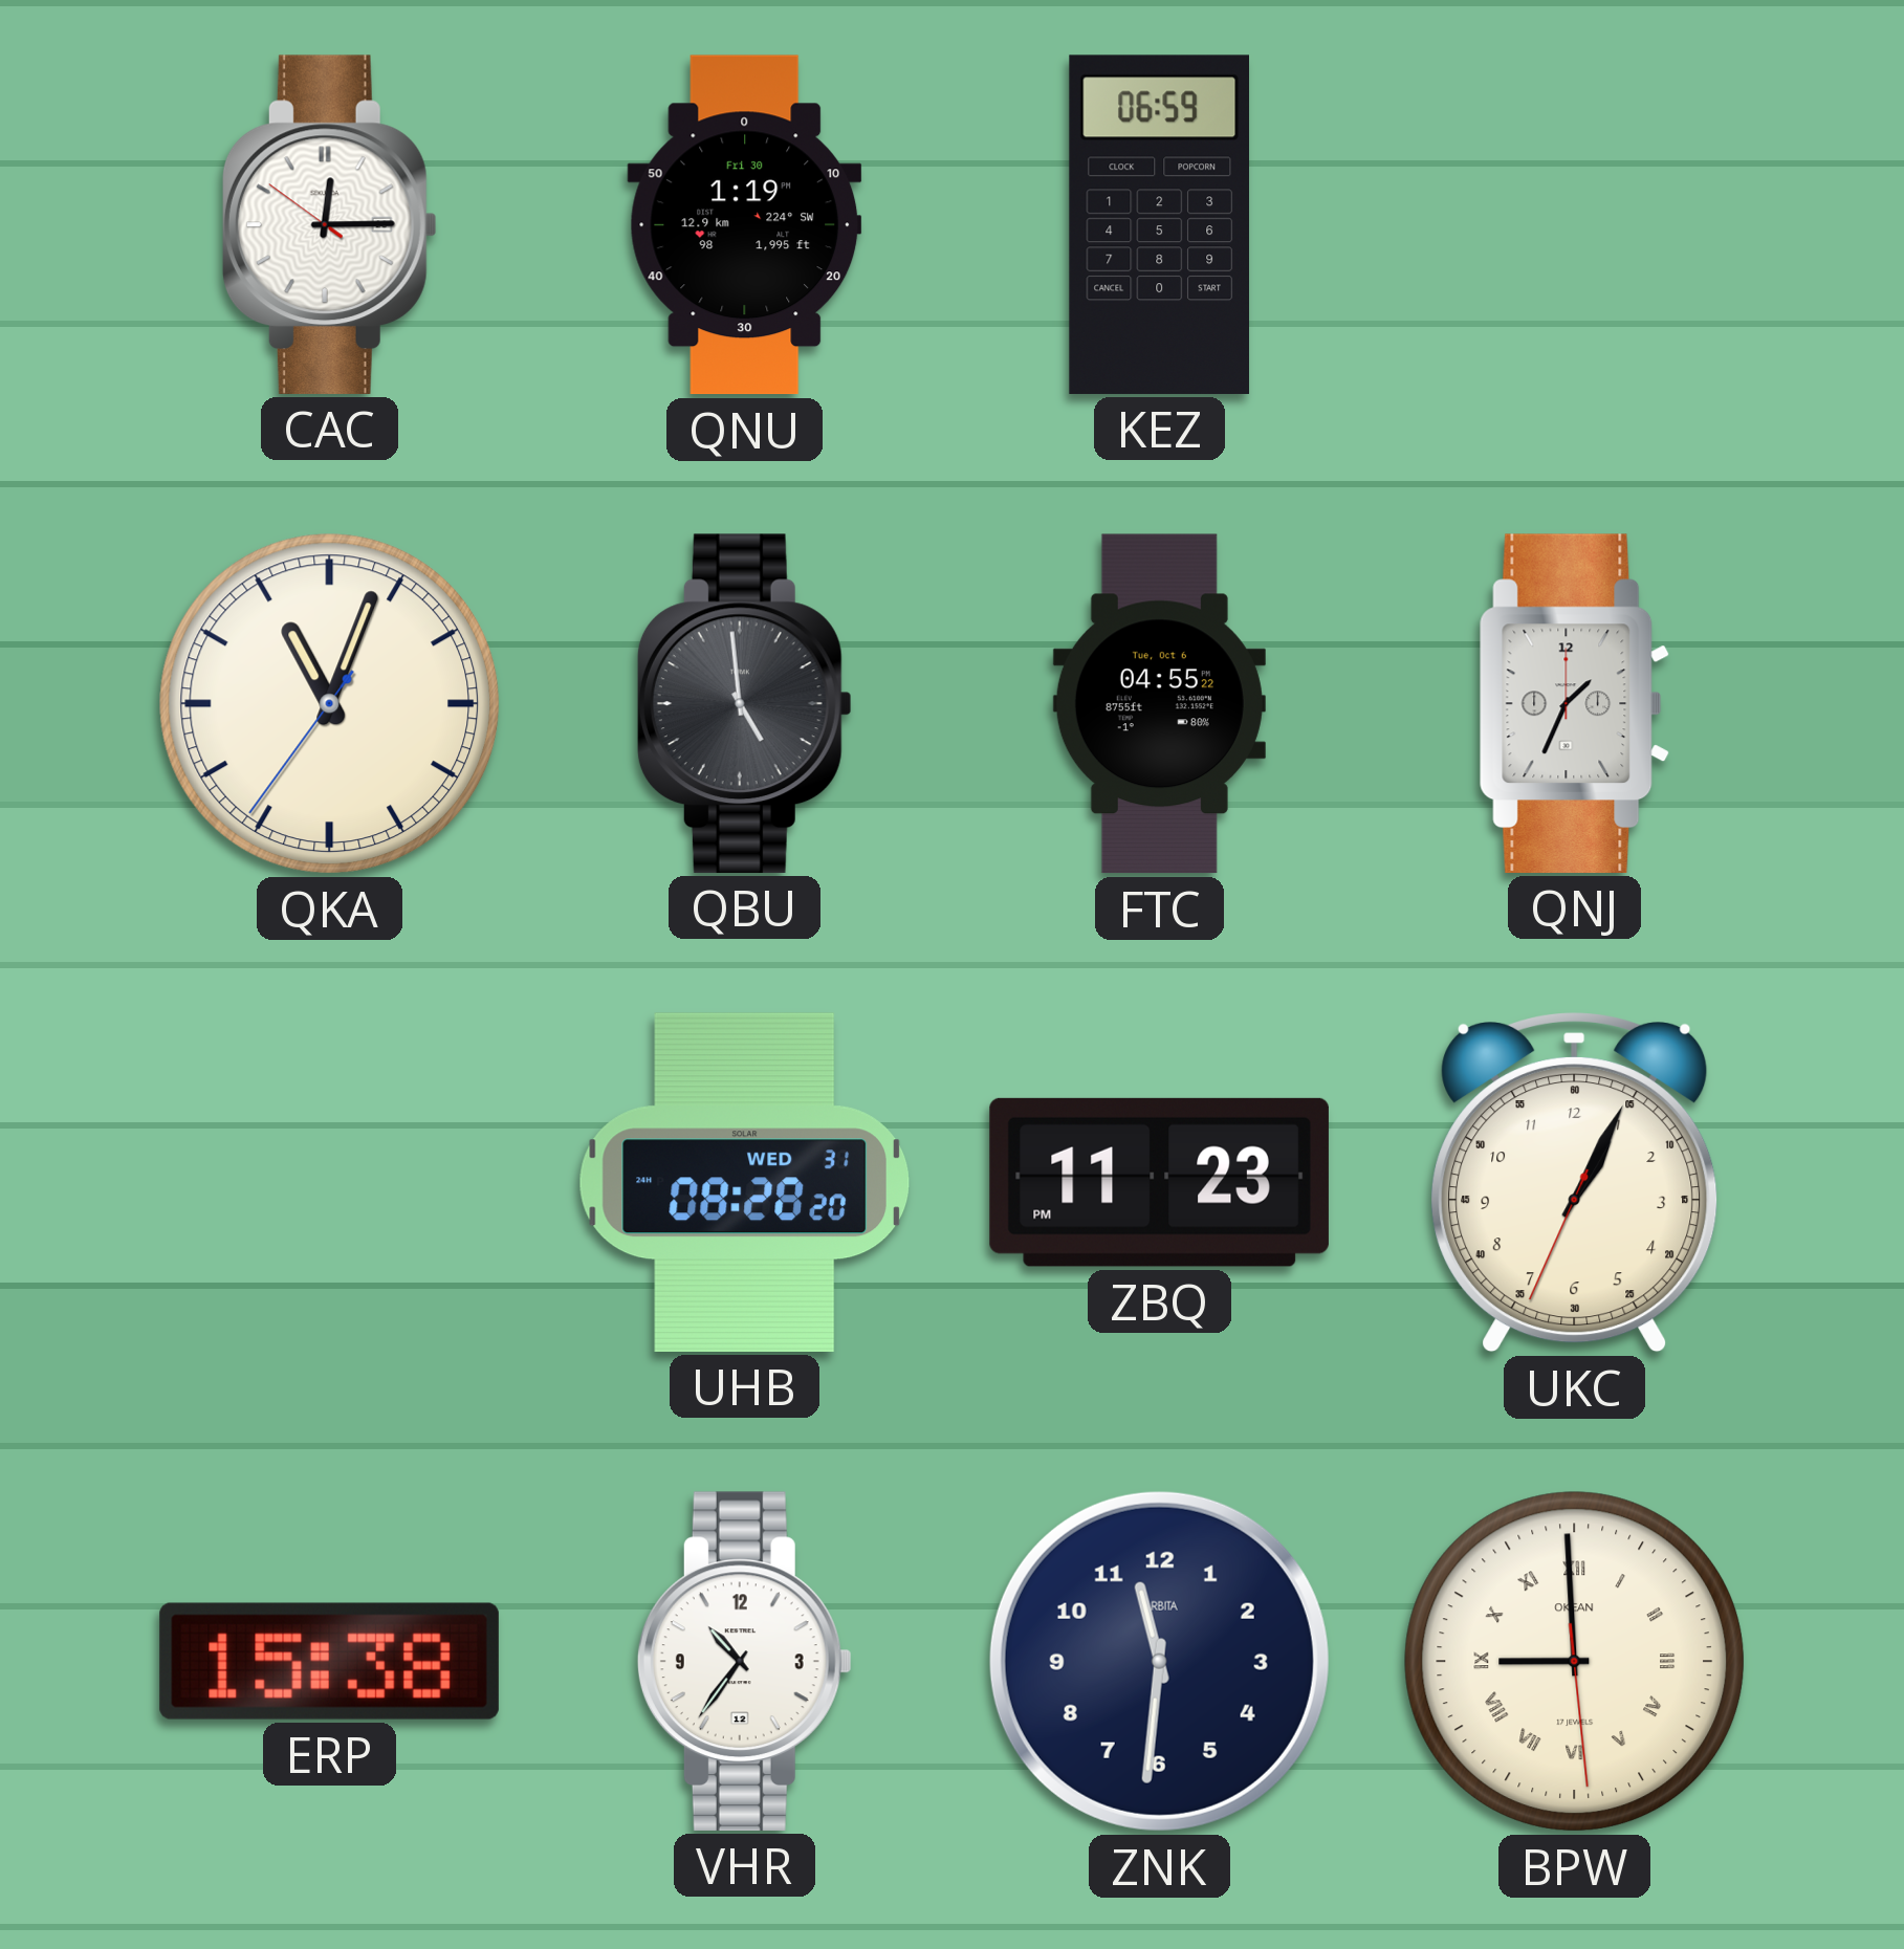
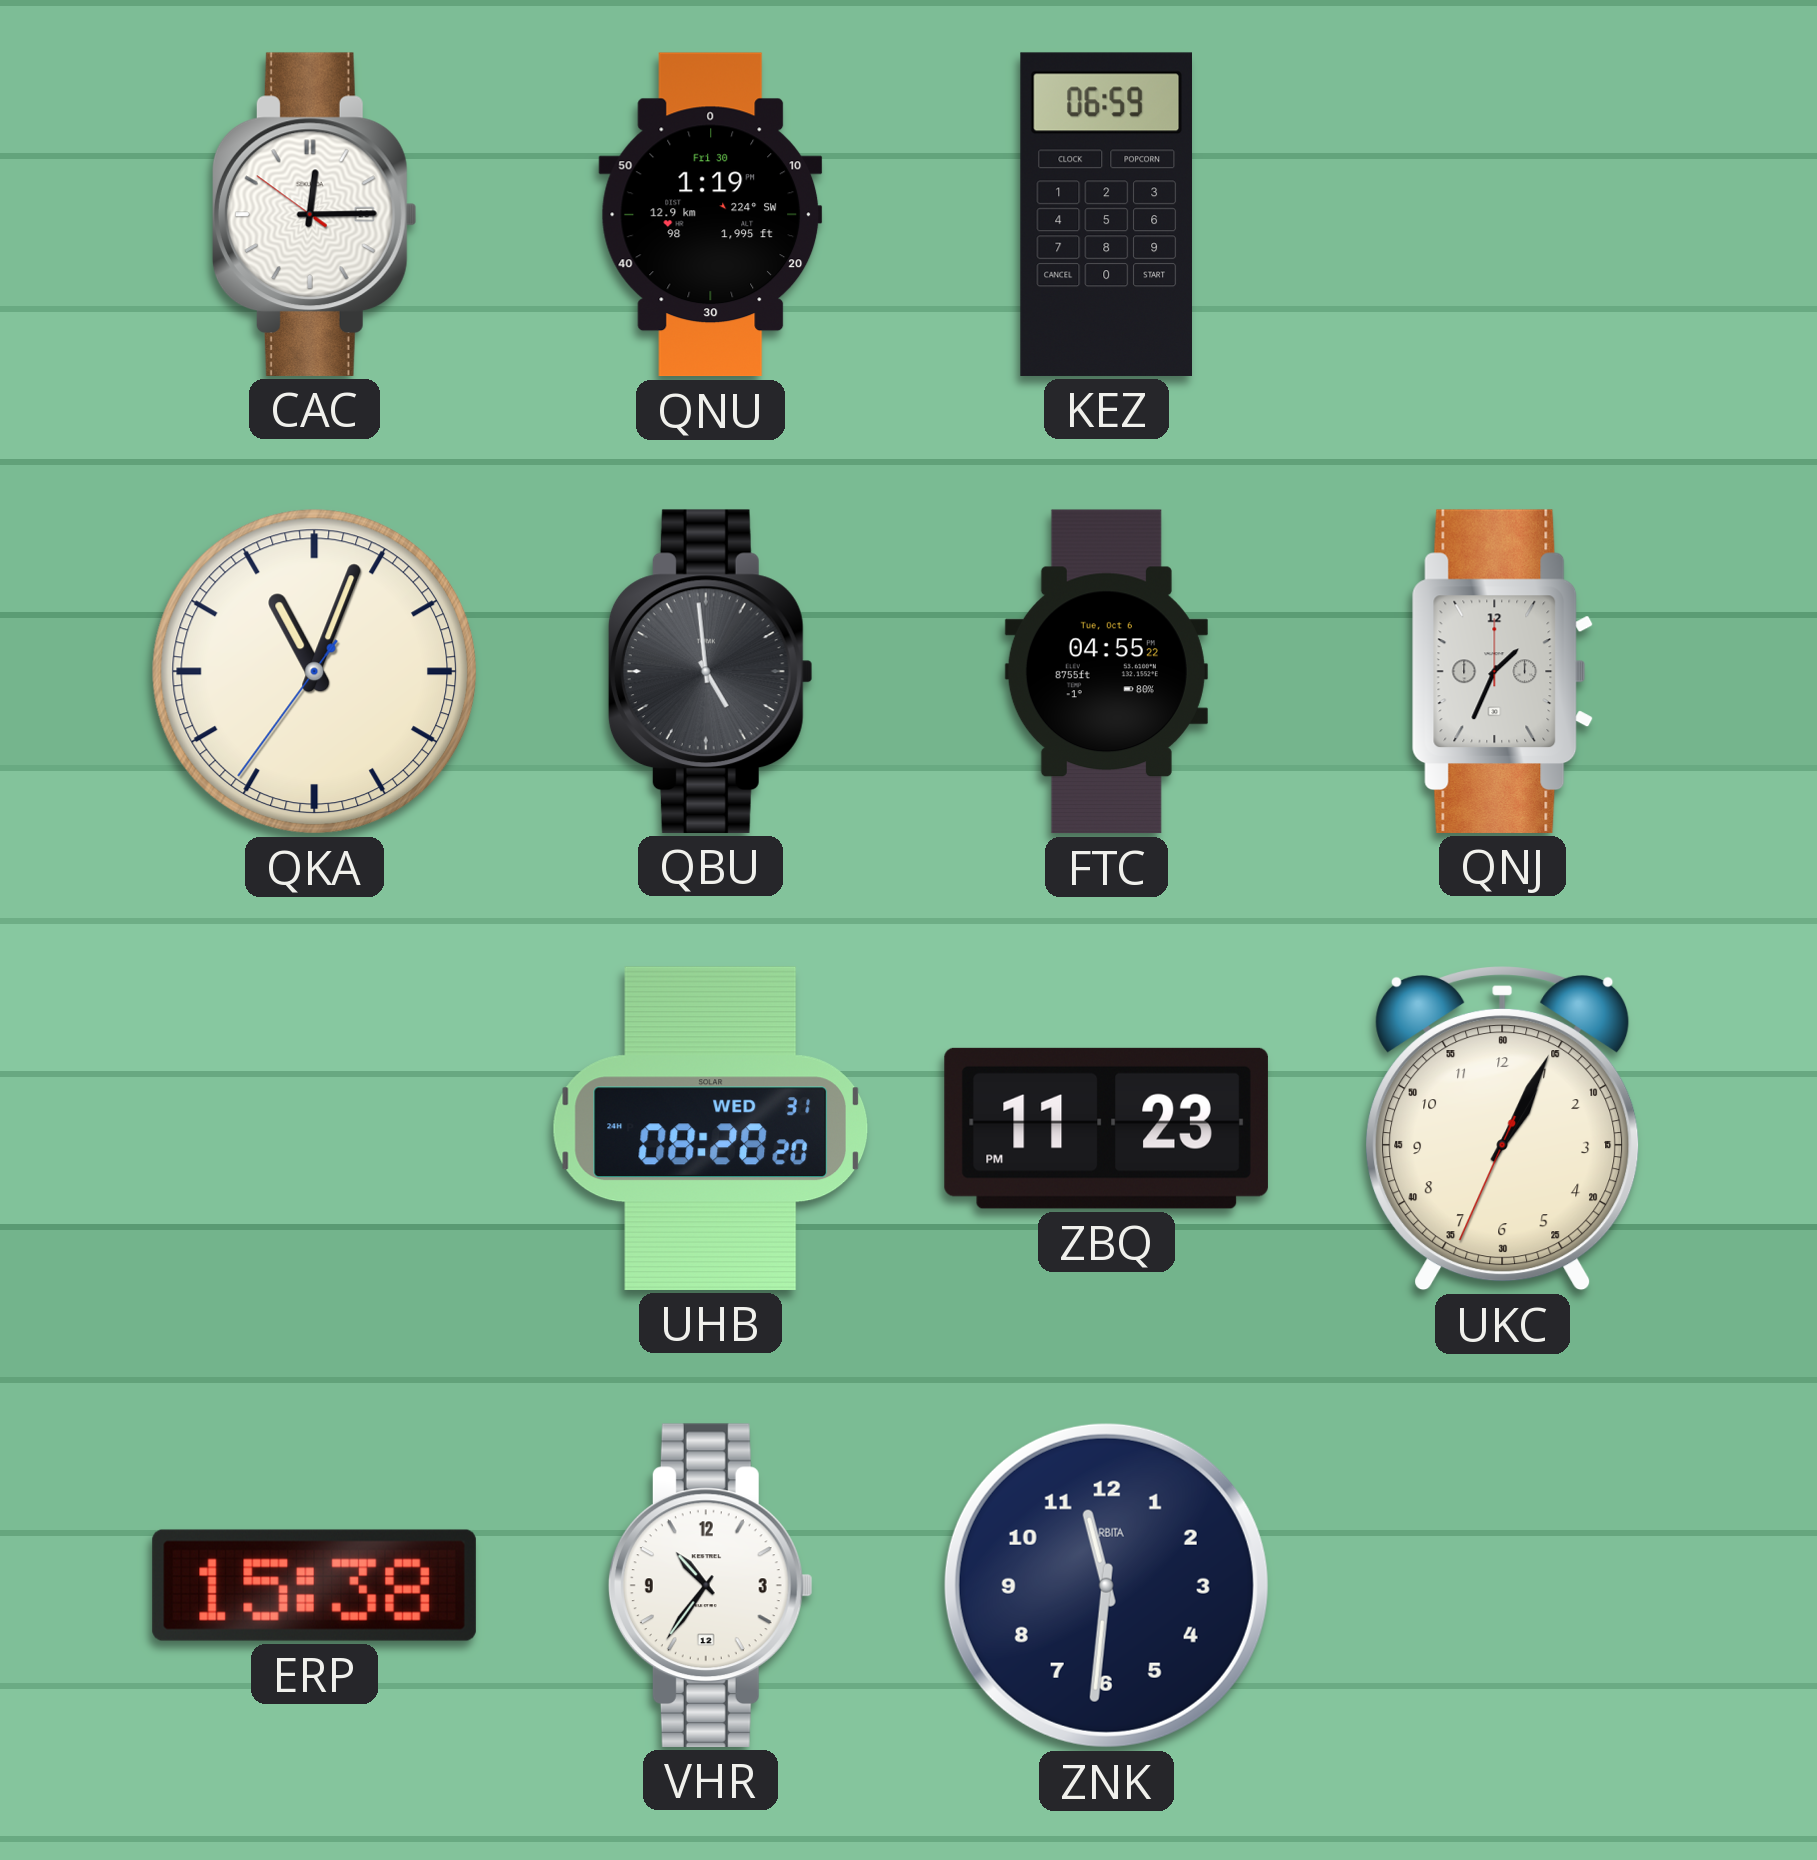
BPW: 8:59 -> none (1575, 1662)
